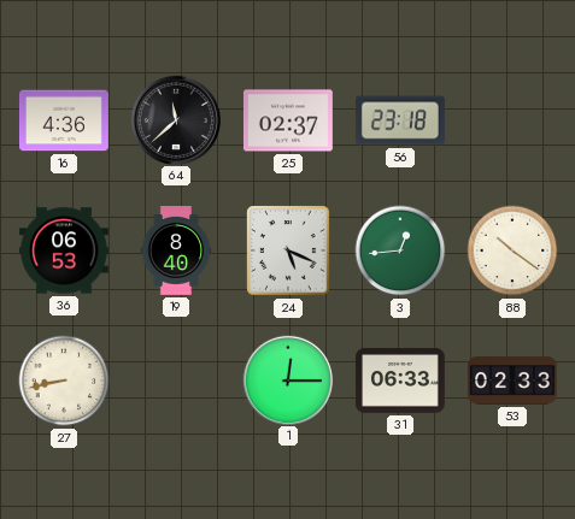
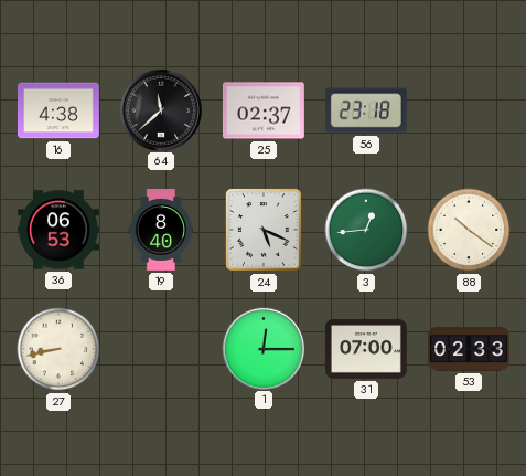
16: 4:36 -> 4:38 (58, 110)
31: 06:33 -> 07:00 (366, 350)
